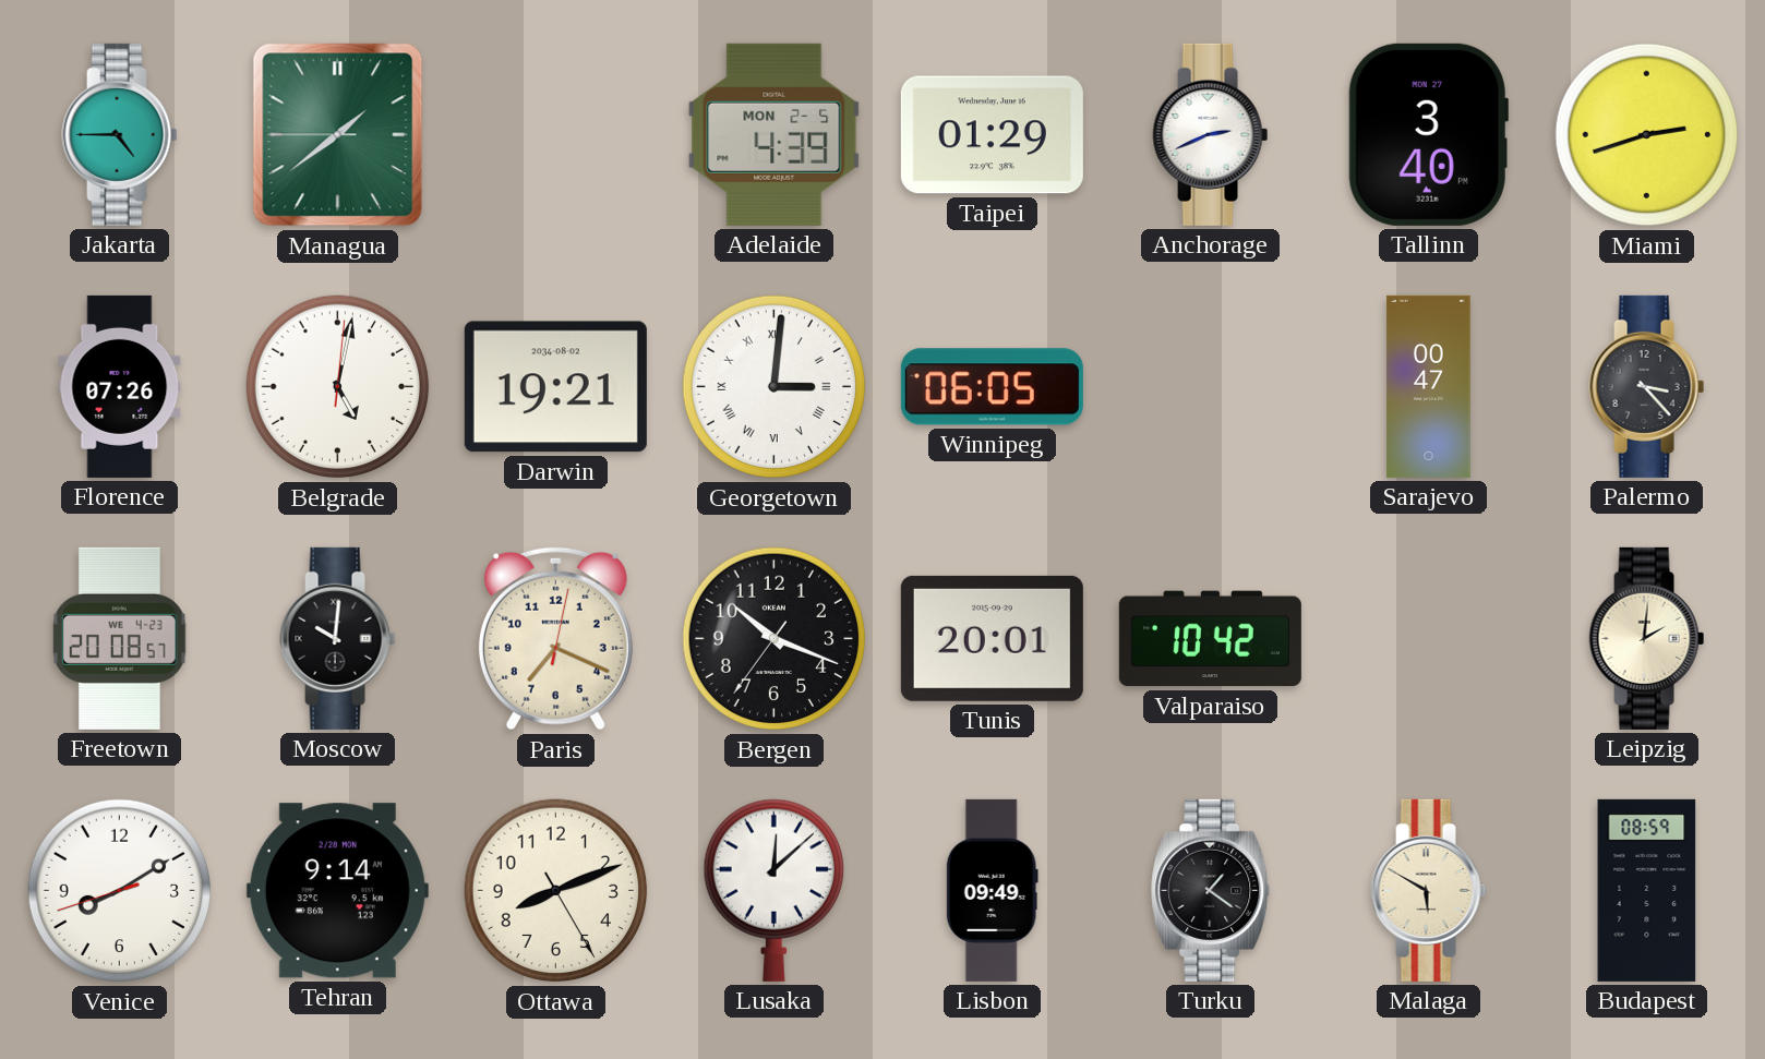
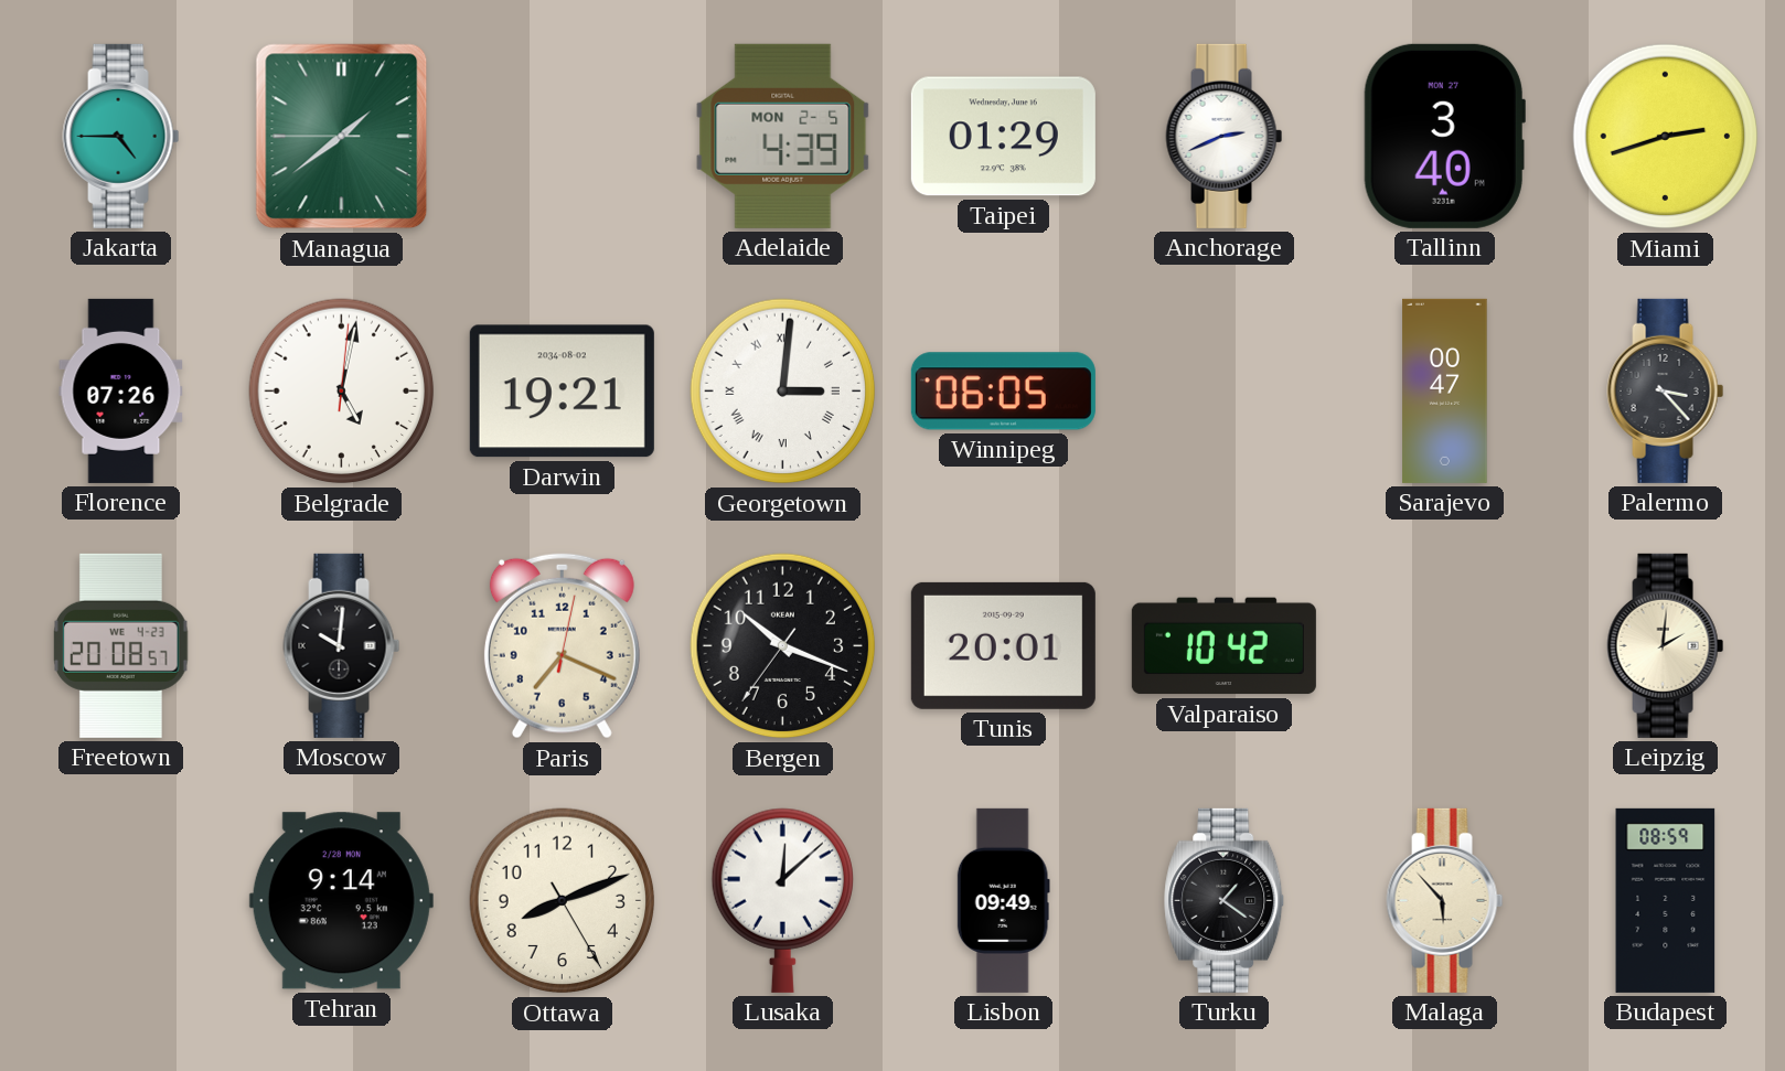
Venice: 8:09 -> none (120, 891)
Malaga: 5:50 -> 5:53 (1445, 900)
